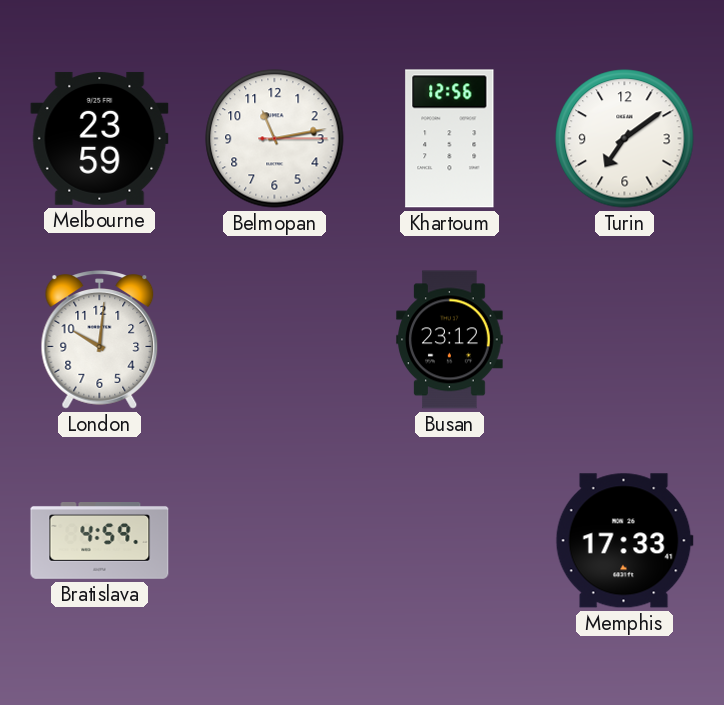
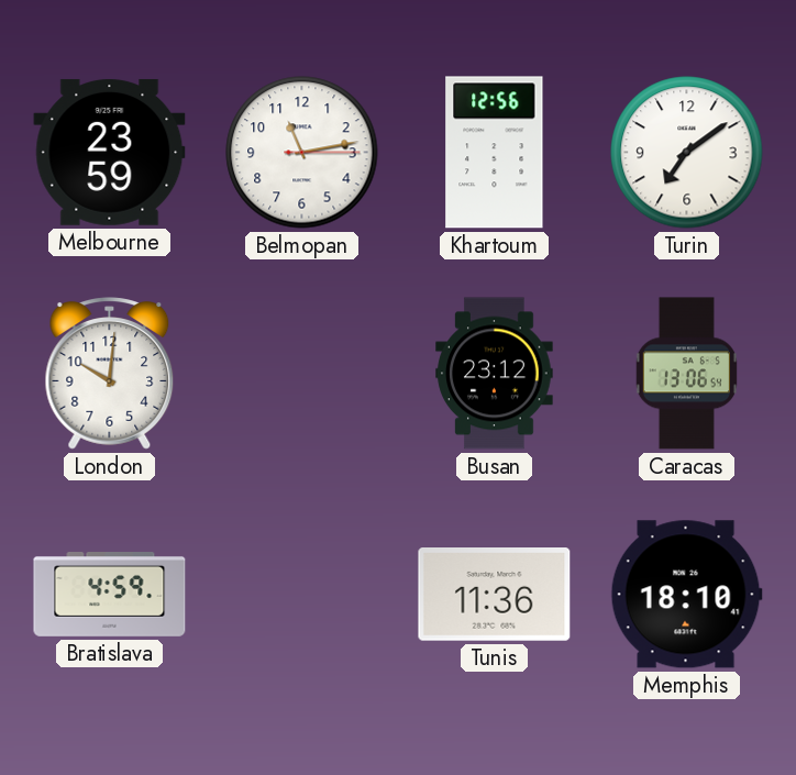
Caracas: none -> 13:06 (686, 374)
Tunis: none -> 11:36 (495, 595)
Memphis: 17:33 -> 18:10 (686, 595)
